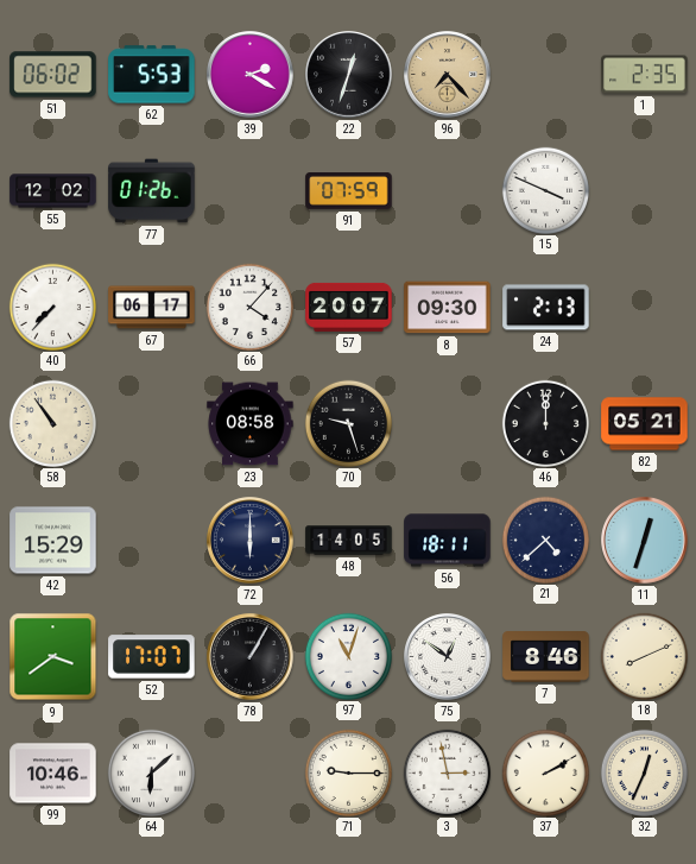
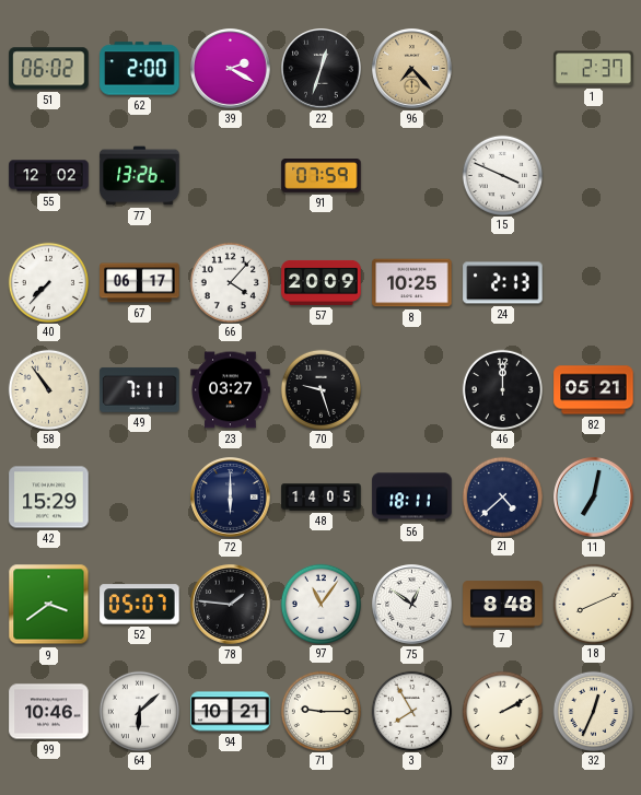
62: 5:53 -> 2:00 (140, 69)
1: 2:35 -> 2:37 (594, 69)
77: 01:26 -> 13:26 (140, 176)
57: 20:07 -> 20:09 (322, 282)
8: 09:30 -> 10:25 (412, 283)
49: none -> 7:11 (140, 389)
23: 08:58 -> 03:27 (231, 390)
11: 12:33 -> 7:02 (594, 498)
52: 17:07 -> 05:07 (140, 605)
78: 1:05 -> 1:46 (231, 605)
97: 11:03 -> 11:06 (320, 604)
7: 8:46 -> 8:48 (503, 605)
94: none -> 10:21 (231, 712)
3: 2:58 -> 7:55 (411, 711)
